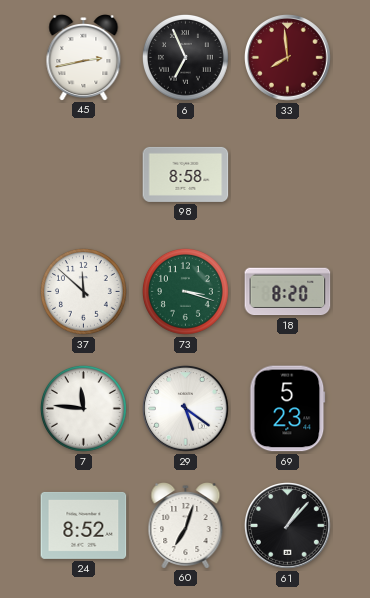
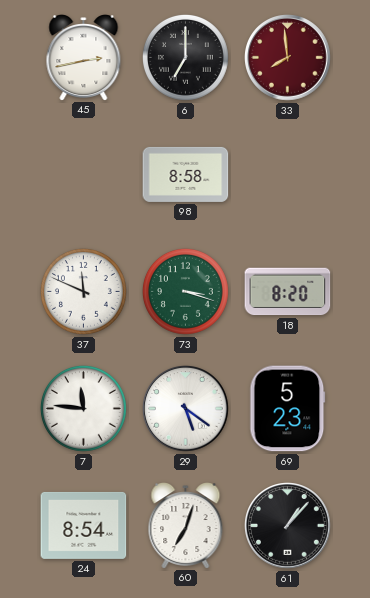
6: 6:56 -> 7:00 (185, 57)
37: 11:52 -> 11:49 (83, 291)
24: 8:52 -> 8:54 (84, 525)
